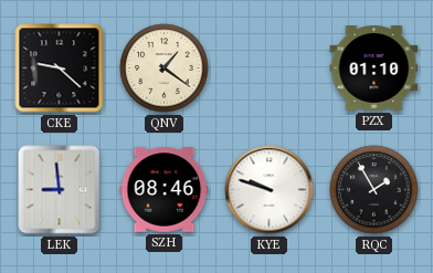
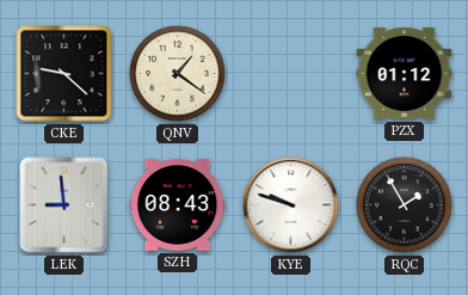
PZX: 01:10 -> 01:12 (405, 74)
SZH: 08:46 -> 08:43 (178, 205)
